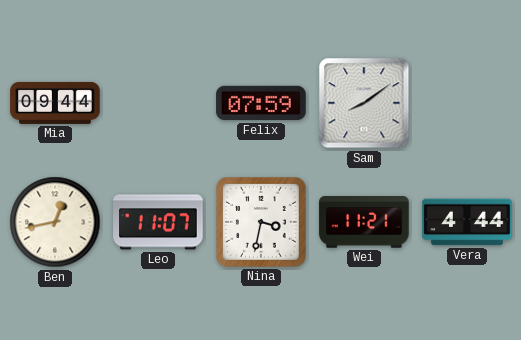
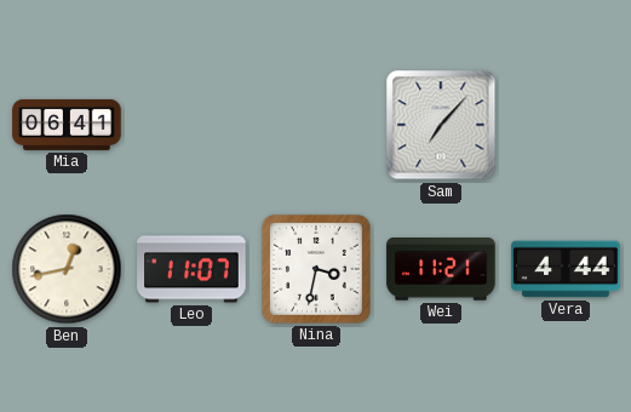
Mia: 09:44 -> 06:41 (67, 125)
Felix: 07:59 -> none (261, 103)
Sam: 8:09 -> 7:07 (441, 125)
